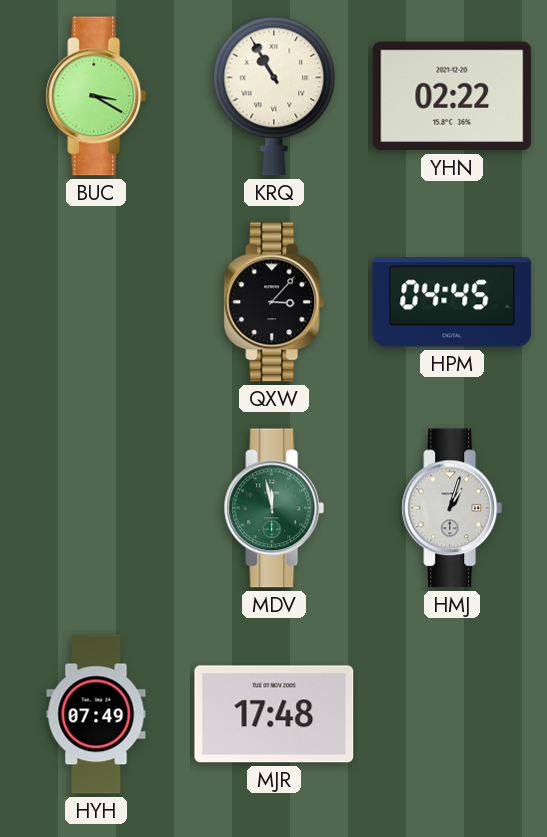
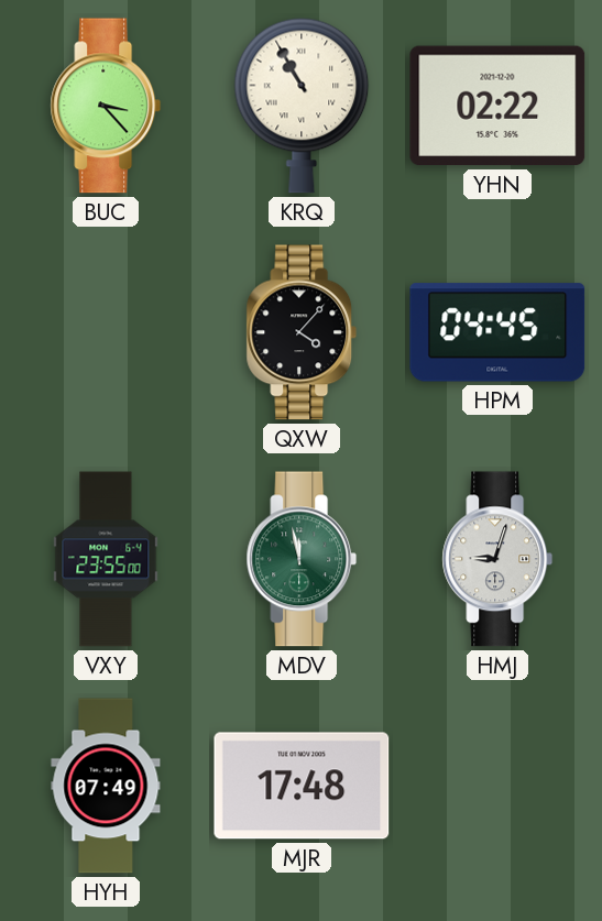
BUC: 3:20 -> 3:23 (106, 106)
QXW: 3:07 -> 4:07 (302, 332)
VXY: none -> 23:55 (106, 559)
HMJ: 1:03 -> 9:03 (497, 559)
